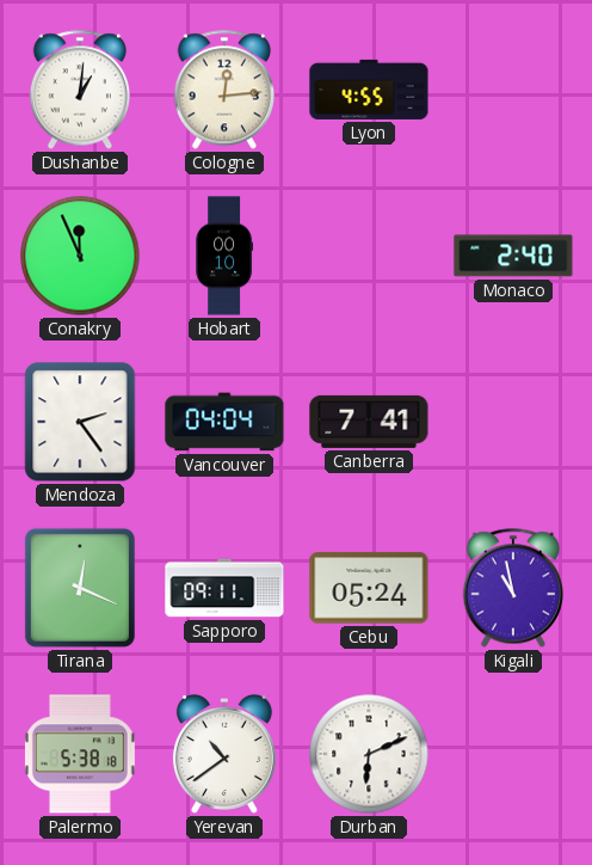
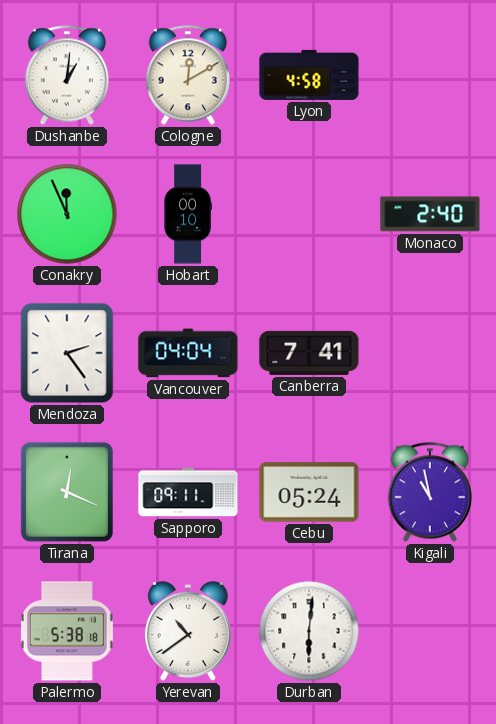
Cologne: 12:14 -> 12:10 (188, 75)
Lyon: 4:55 -> 4:58 (309, 75)
Durban: 6:11 -> 6:01 (309, 631)
